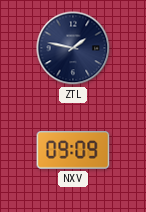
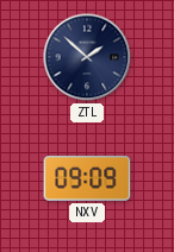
ZTL: 1:47 -> 1:52 (87, 57)
